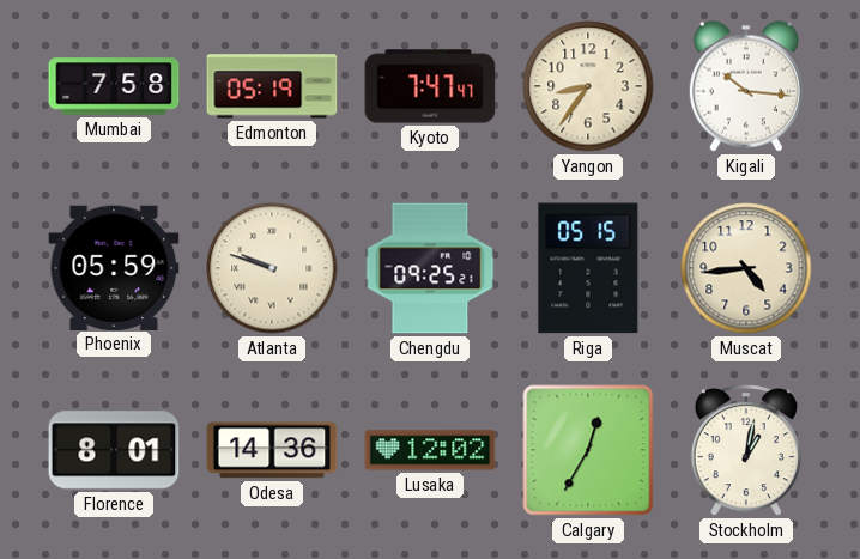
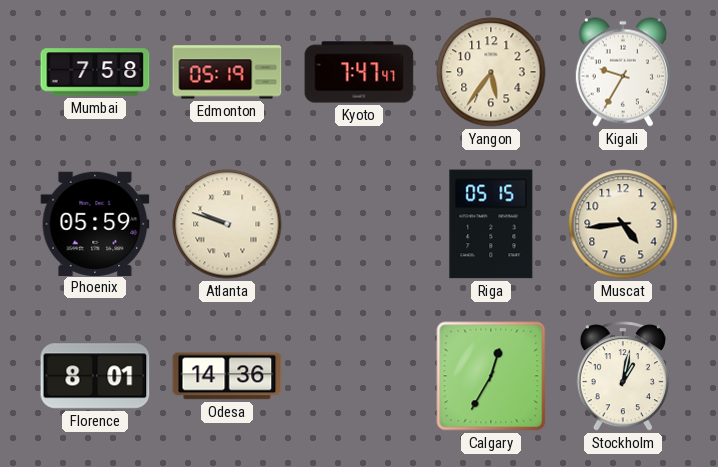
Yangon: 8:36 -> 5:36 (491, 72)
Kigali: 10:16 -> 9:35 (623, 72)
Chengdu: 09:25 -> none (430, 268)
Lusaka: 12:02 -> none (430, 450)
